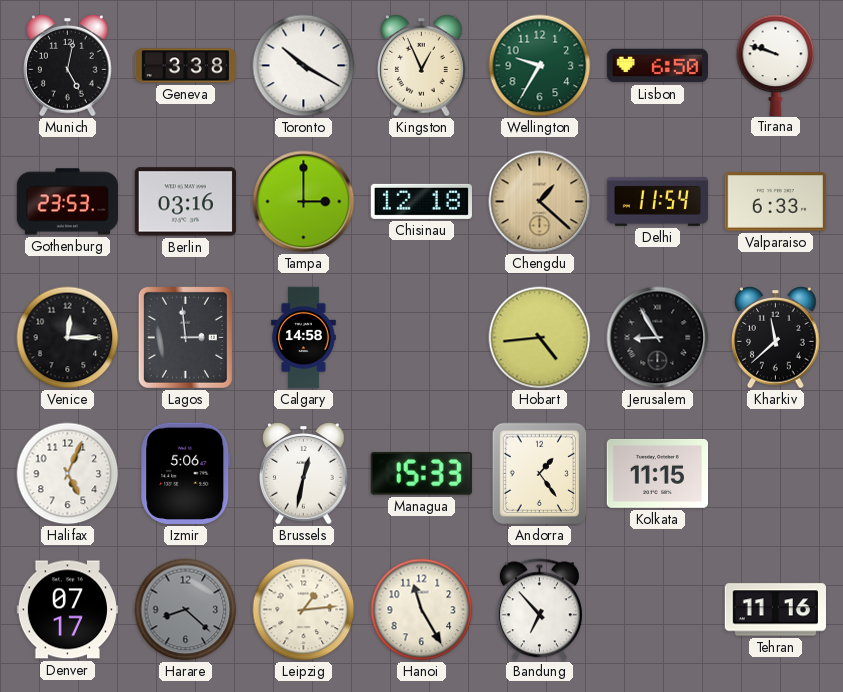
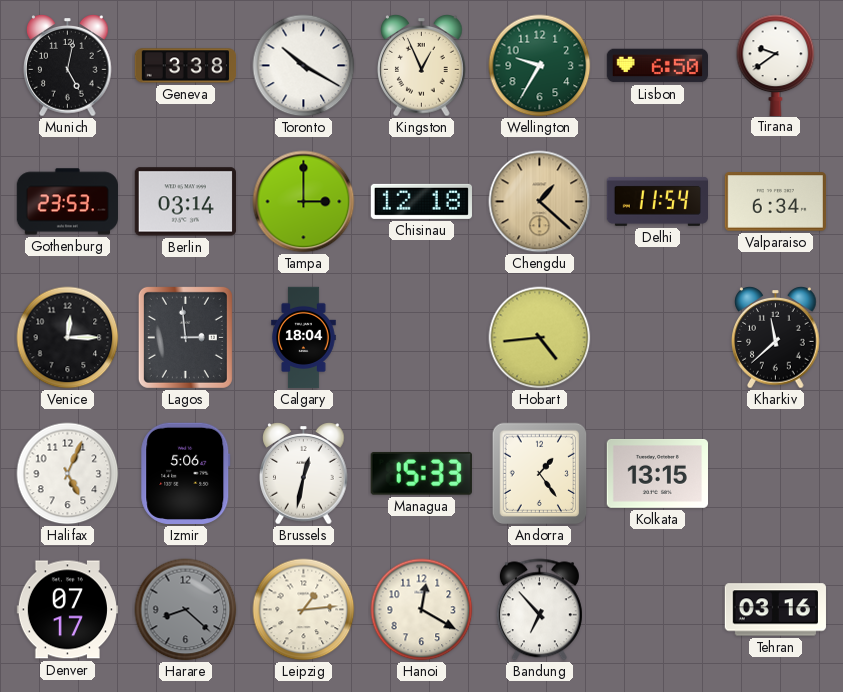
Tirana: 9:48 -> 9:39 (776, 65)
Berlin: 03:16 -> 03:14 (185, 202)
Valparaiso: 6:33 -> 6:34 (775, 202)
Calgary: 14:58 -> 18:04 (304, 338)
Jerusalem: 8:55 -> none (658, 338)
Kolkata: 11:15 -> 13:15 (657, 473)
Hanoi: 11:25 -> 12:20 (422, 610)
Tehran: 11:16 -> 03:16 (775, 610)
